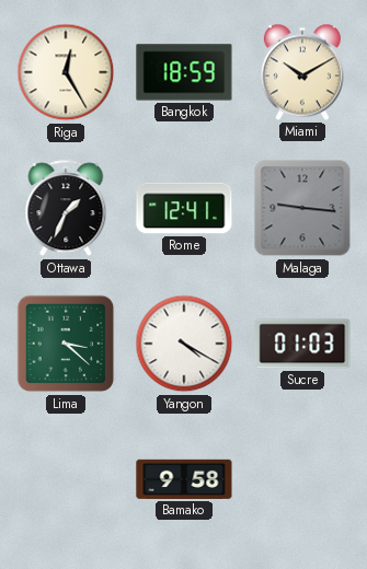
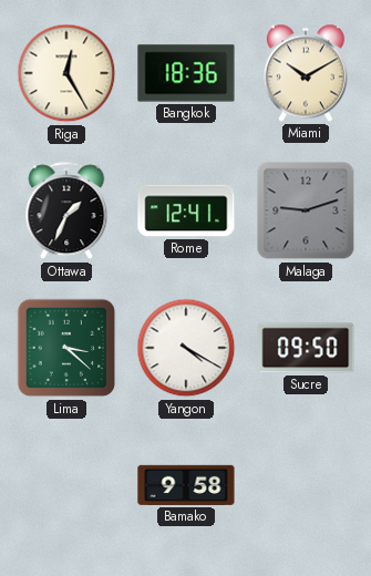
Bangkok: 18:59 -> 18:36 (186, 73)
Malaga: 9:16 -> 9:12 (306, 210)
Sucre: 01:03 -> 09:50 (306, 348)
